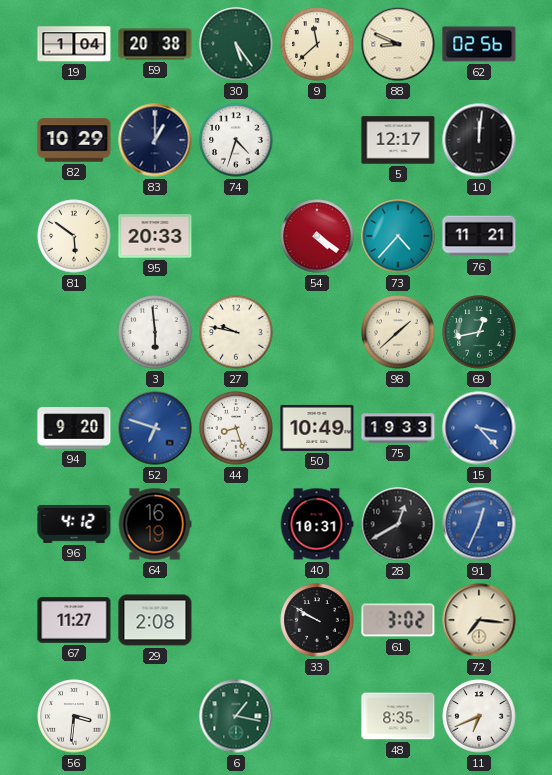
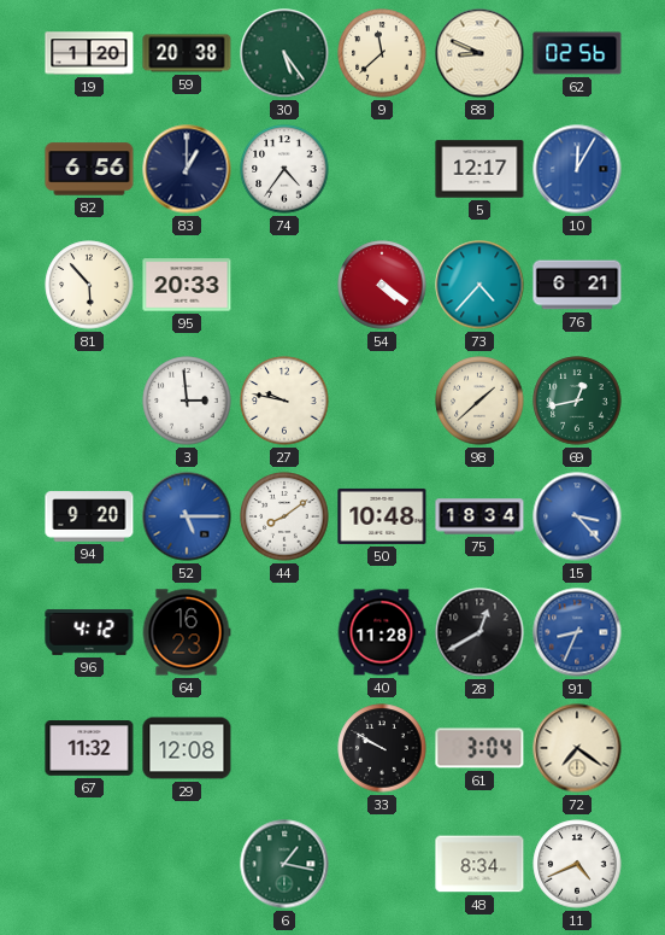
19: 1:04 -> 1:20 (89, 53)
82: 10:29 -> 6:56 (89, 169)
74: 4:33 -> 4:36 (284, 169)
10: 12:01 -> 12:05 (577, 169)
10 dial: black -> blue (577, 169)
81: 5:51 -> 5:53 (89, 285)
76: 11:21 -> 6:21 (577, 285)
3: 5:59 -> 2:59 (187, 401)
52: 6:48 -> 5:15 (187, 516)
44: 8:27 -> 8:09 (284, 516)
50: 10:49 -> 10:48 (382, 516)
75: 19:33 -> 18:34 (479, 516)
64: 16:19 -> 16:23 (187, 632)
40: 10:31 -> 11:28 (382, 632)
91: 12:34 -> 8:34 (577, 632)
67: 11:27 -> 11:32 (89, 748)
29: 2:08 -> 12:08 (187, 748)
61: 3:02 -> 3:04 (479, 748)
72: 7:16 -> 7:21 (577, 748)
56: 3:31 -> none (74, 716)
48: 8:35 -> 8:34 (479, 864)
11: 6:41 -> 4:41 (577, 864)
